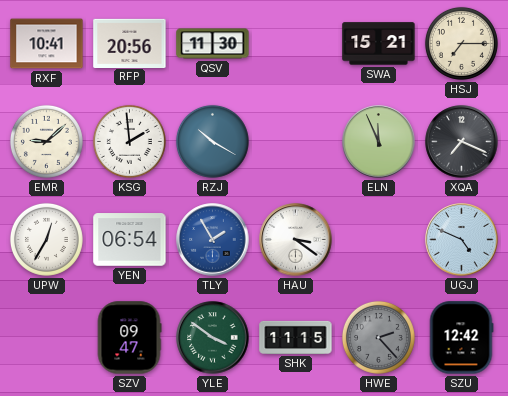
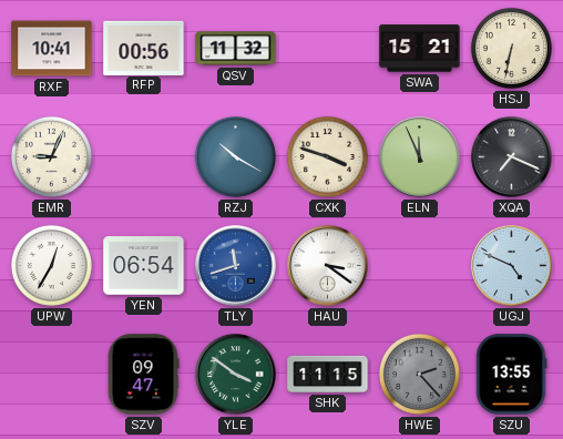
RFP: 20:56 -> 00:56 (144, 48)
QSV: 11:30 -> 11:32 (236, 49)
HSJ: 7:15 -> 6:32 (511, 48)
EMR: 9:08 -> 9:04 (51, 156)
KSG: 1:59 -> none (129, 141)
CXK: none -> 3:48 (327, 156)
TLY: 1:55 -> 11:42 (236, 266)
SZU: 12:42 -> 13:55 (511, 375)
